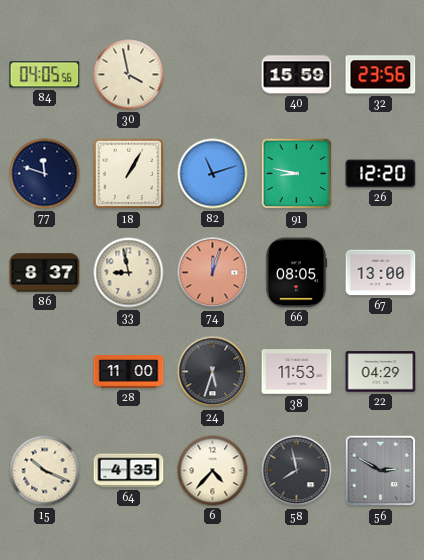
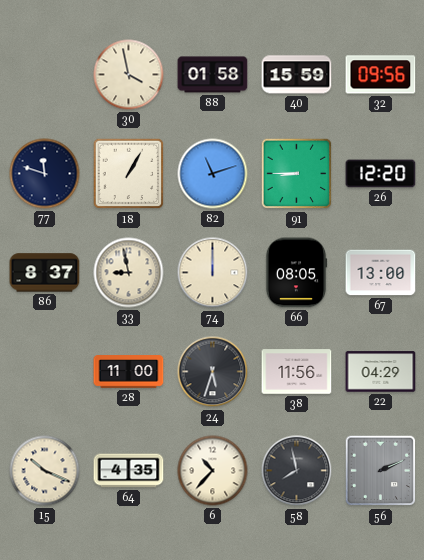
84: 04:05 -> none (45, 75)
88: none -> 01:58 (213, 75)
32: 23:56 -> 09:56 (381, 75)
91: 8:47 -> 8:45 (297, 174)
74: 12:03 -> 12:00 (213, 273)
74 dial: salmon -> cream (213, 273)
38: 11:53 -> 11:56 (297, 372)
6: 4:37 -> 10:37 (213, 471)
56: 2:50 -> 2:11 (381, 471)
